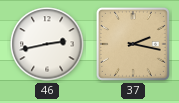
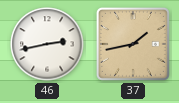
37: 2:17 -> 1:43 (133, 44)
